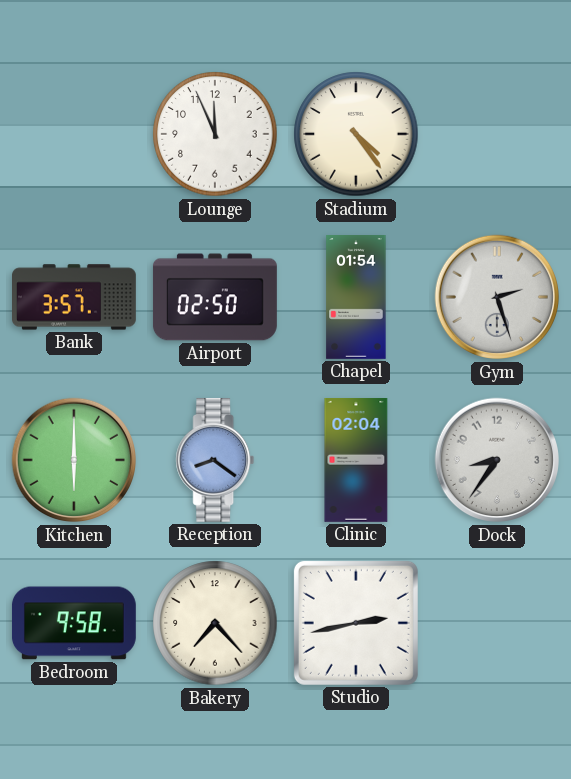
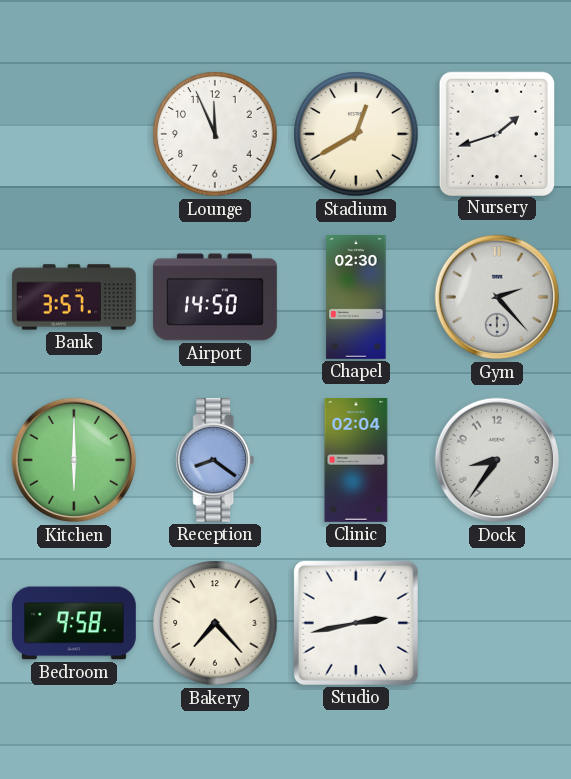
Stadium: 4:24 -> 12:40 (356, 134)
Nursery: none -> 1:42 (496, 133)
Airport: 02:50 -> 14:50 (215, 297)
Chapel: 01:54 -> 02:30 (356, 298)
Gym: 2:27 -> 2:23 (497, 297)
